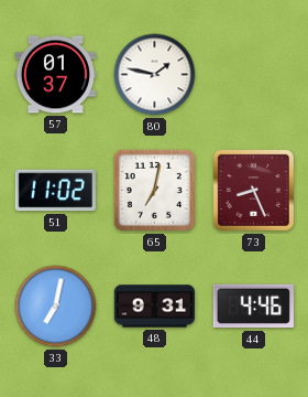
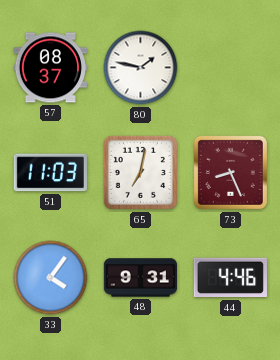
57: 01:37 -> 08:37 (50, 68)
51: 11:02 -> 11:03 (50, 173)
33: 7:02 -> 4:06 (51, 278)
